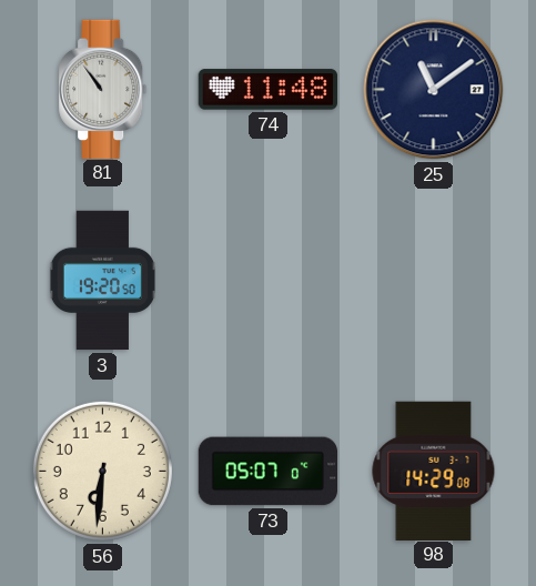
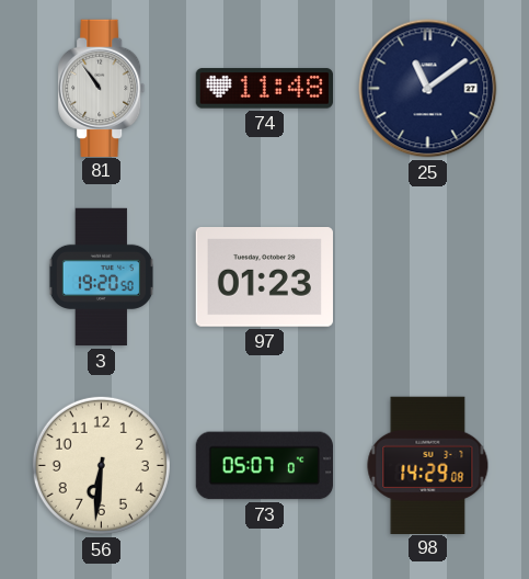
97: none -> 01:23 (264, 277)
